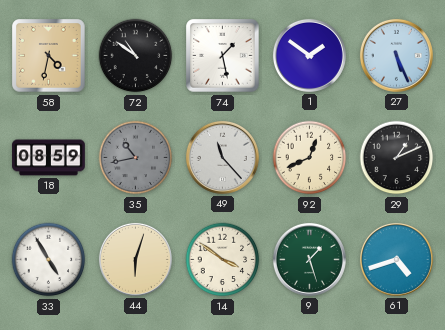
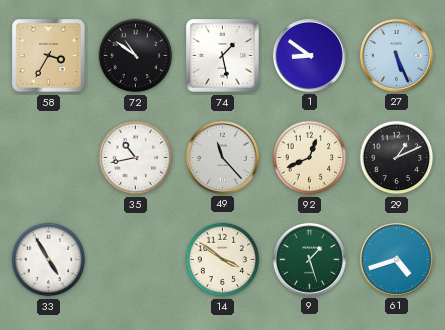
58: 4:32 -> 3:35 (49, 56)
1: 1:51 -> 8:51 (309, 55)
18: 08:59 -> none (49, 158)
35 dial: grey -> white (136, 158)
44: 6:03 -> none (135, 259)
